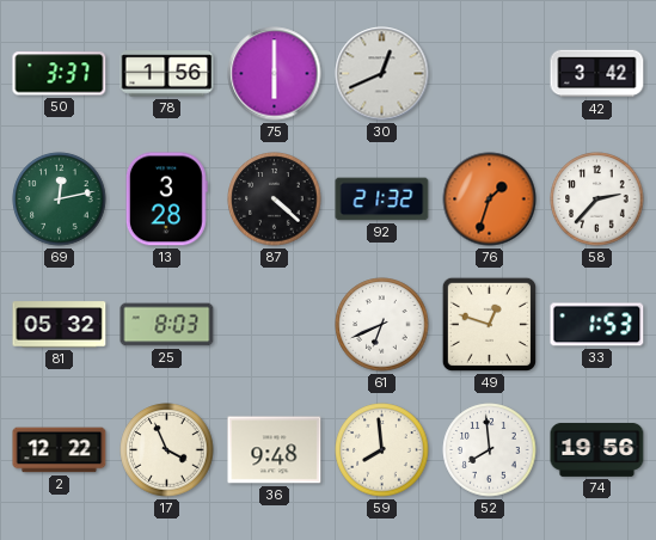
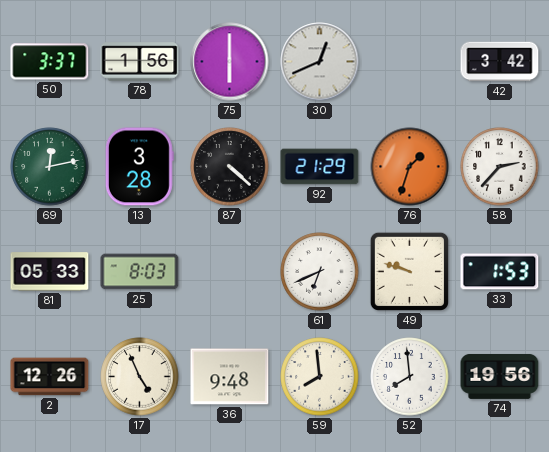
92: 21:32 -> 21:29 (320, 167)
81: 05:32 -> 05:33 (50, 272)
49: 12:48 -> 9:48 (409, 271)
2: 12:22 -> 12:26 (50, 377)
17: 3:56 -> 4:56 (140, 377)
